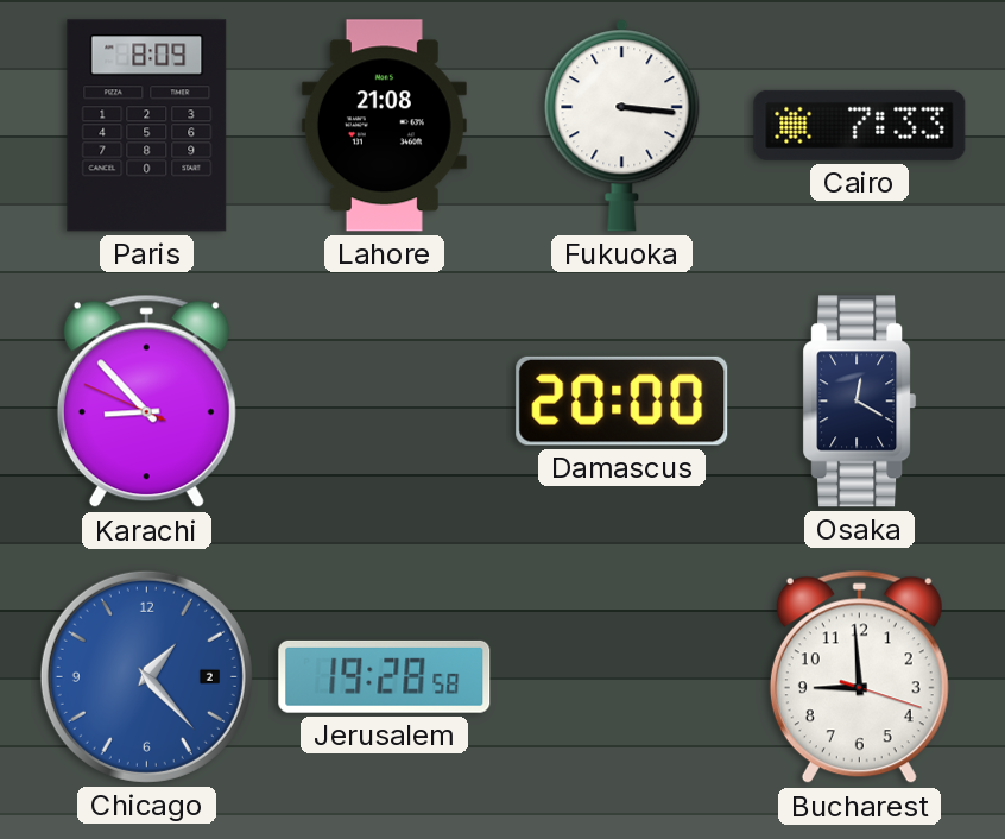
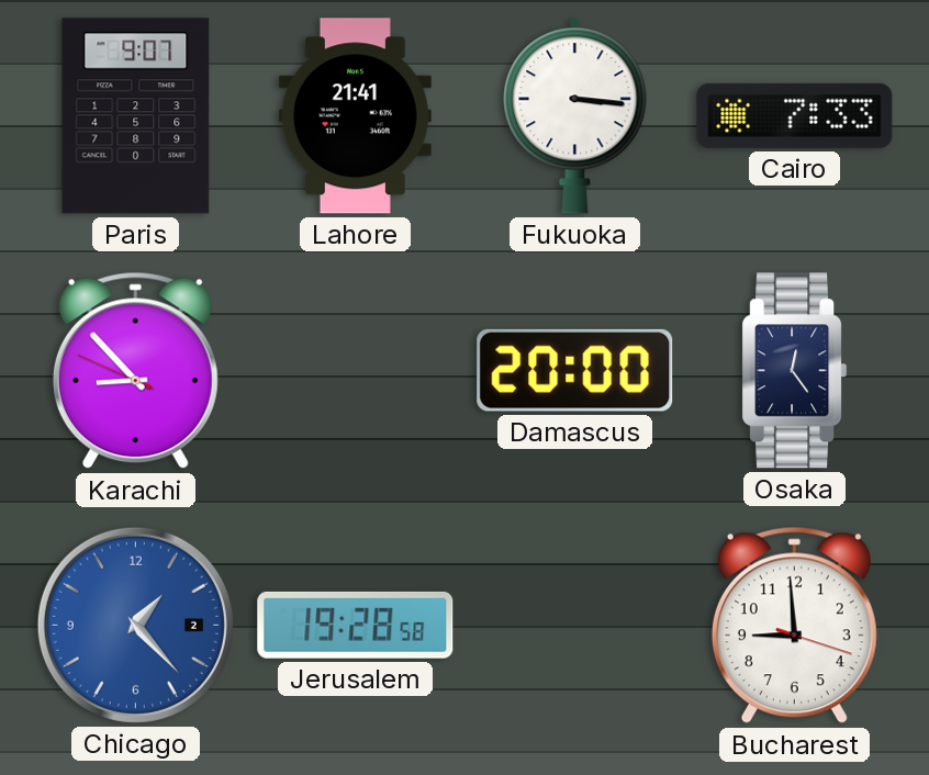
Paris: 8:09 -> 9:07 (136, 116)
Lahore: 21:08 -> 21:41 (355, 116)
Osaka: 12:20 -> 12:24 (795, 371)
